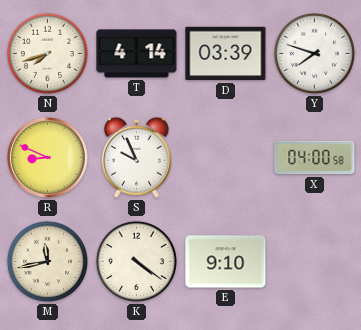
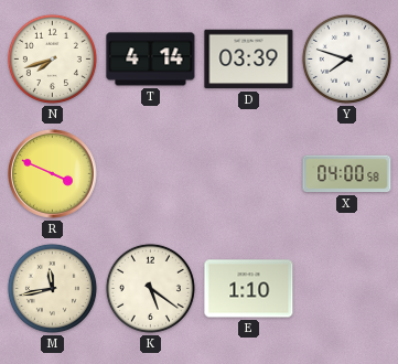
R: 8:49 -> 3:49 (53, 174)
S: 9:56 -> none (136, 157)
K: 4:21 -> 5:21 (150, 288)
E: 9:10 -> 1:10 (249, 289)
